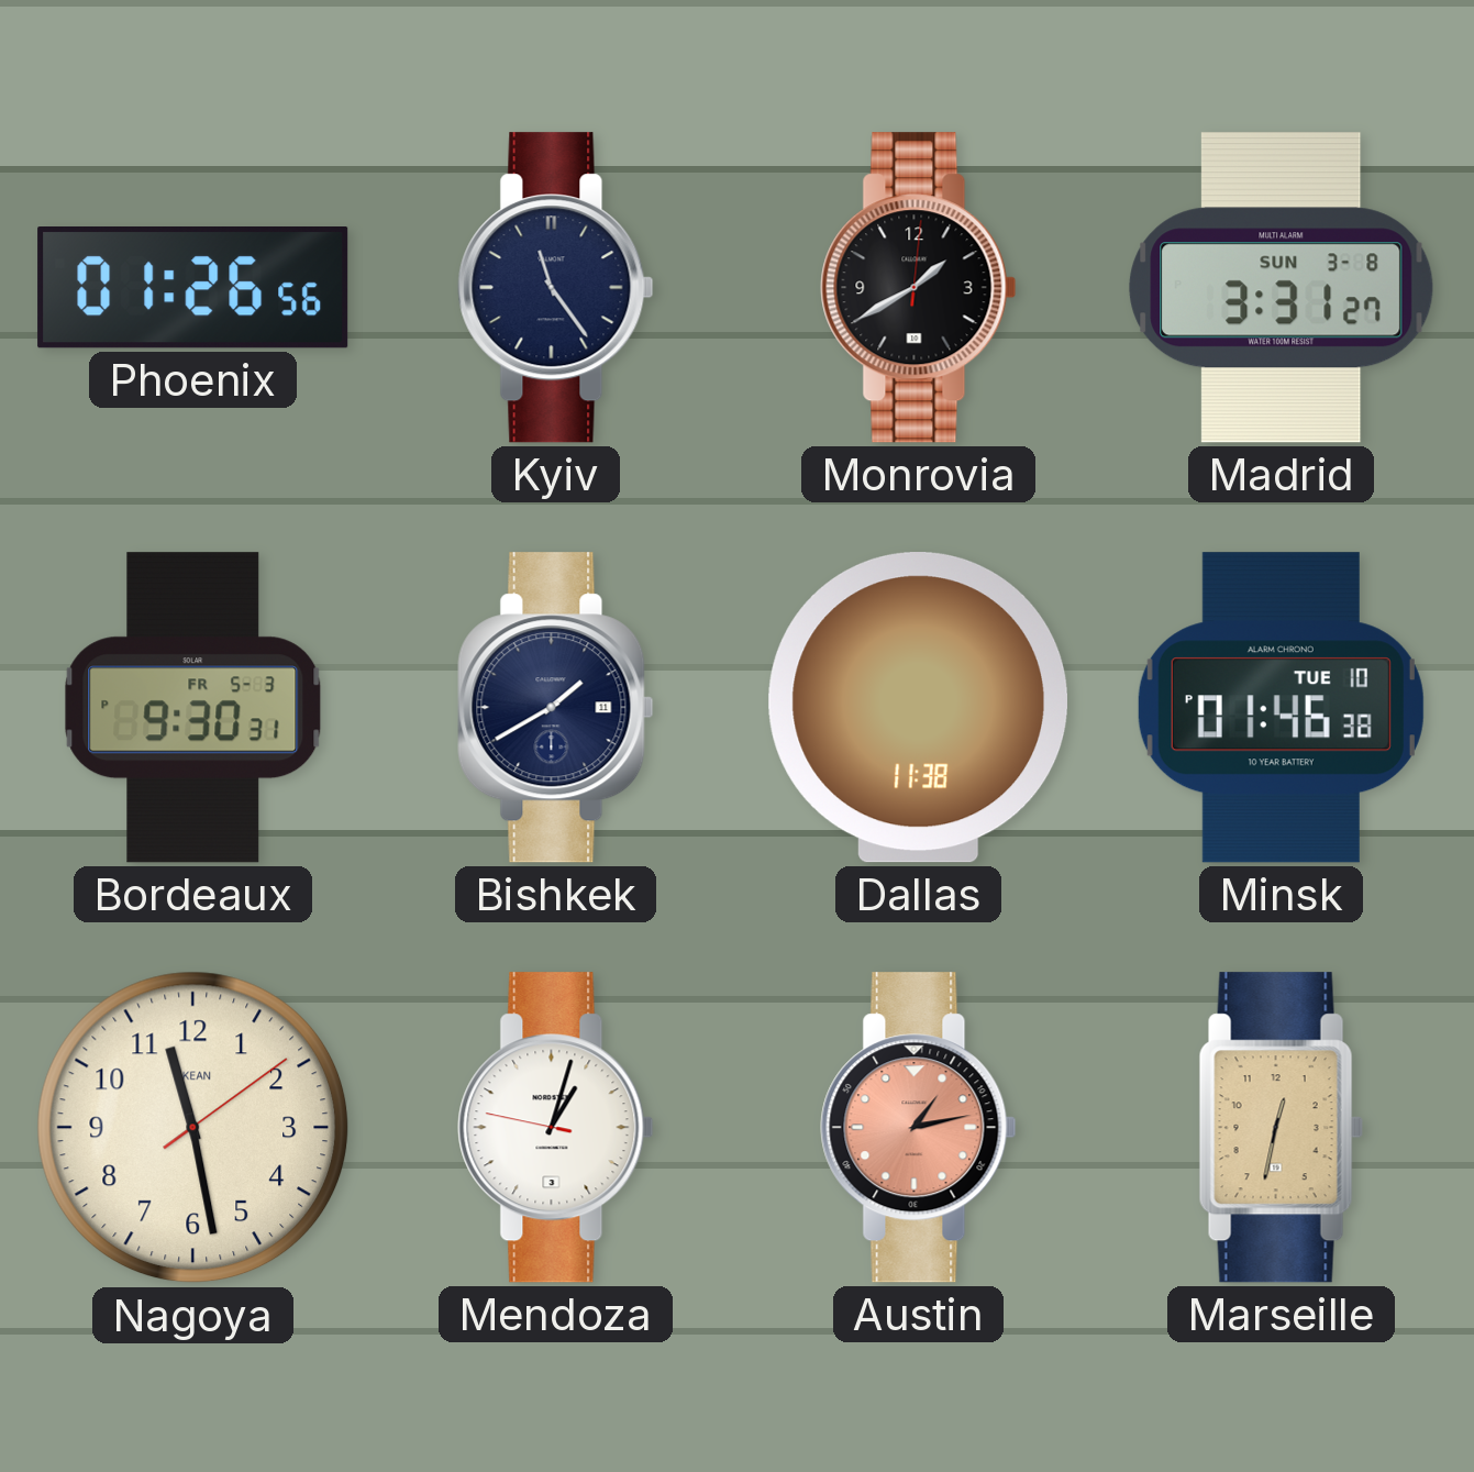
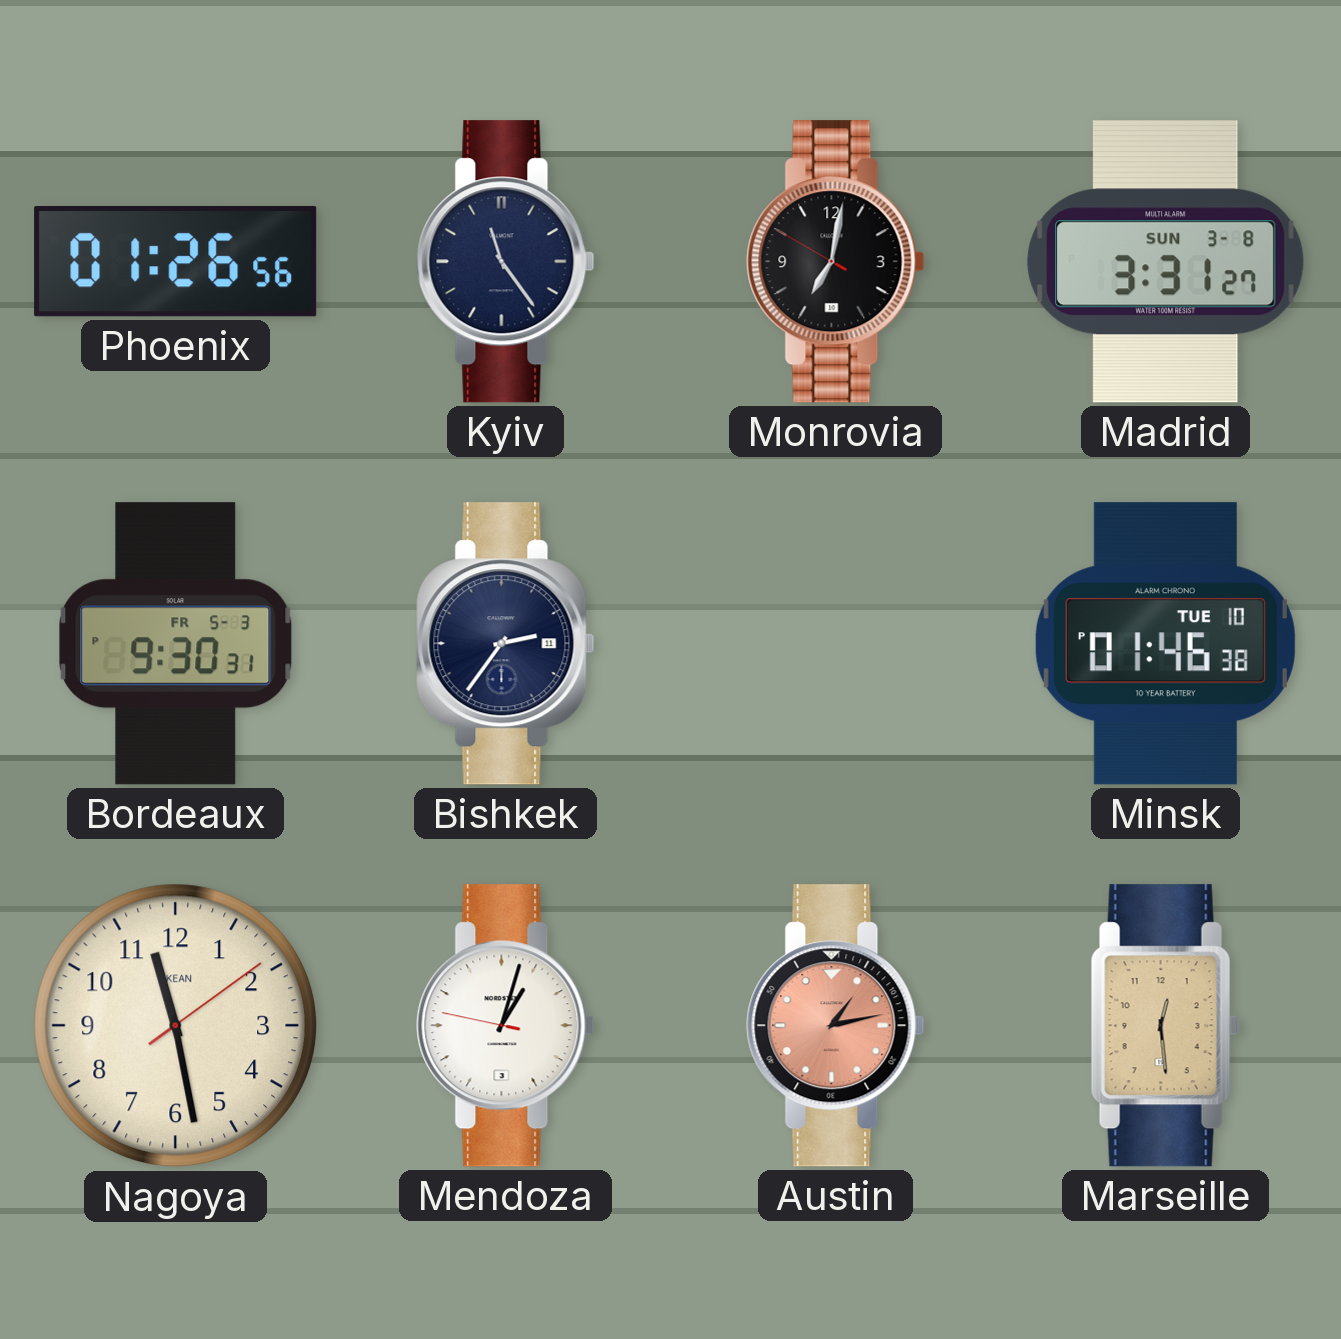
Monrovia: 1:40 -> 7:01 (836, 262)
Bishkek: 1:40 -> 2:36 (506, 644)
Dallas: 11:38 -> none (918, 708)
Marseille: 12:32 -> 12:29 (1165, 1026)
